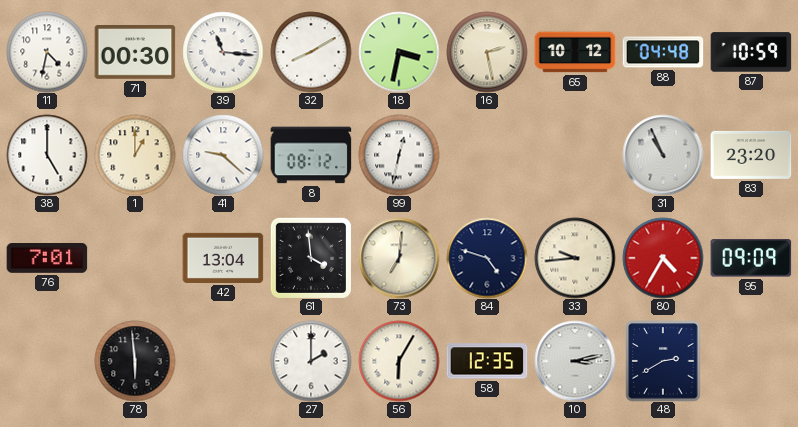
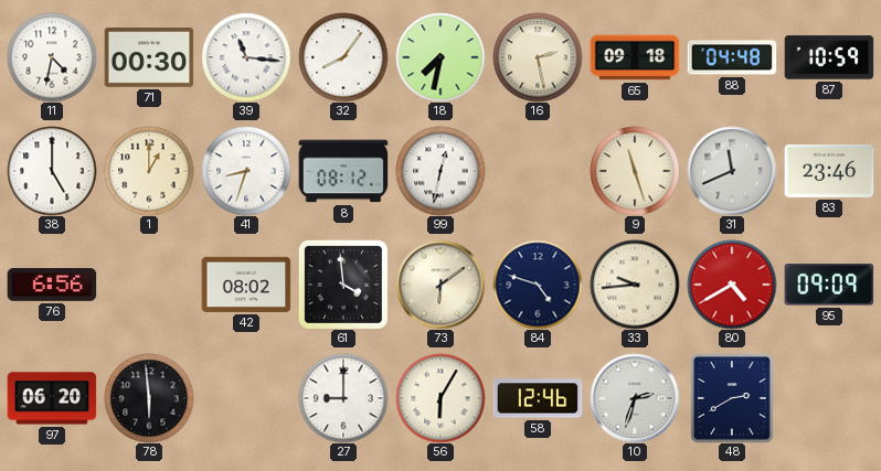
32: 8:10 -> 8:06 (343, 57)
18: 3:32 -> 7:32 (440, 57)
65: 10:12 -> 09:18 (635, 57)
41: 9:22 -> 8:33 (246, 171)
9: none -> 11:27 (635, 171)
31: 10:56 -> 11:41 (732, 171)
83: 23:20 -> 23:46 (829, 171)
76: 7:01 -> 6:56 (52, 286)
42: 13:04 -> 08:02 (246, 285)
73: 7:01 -> 6:09 (440, 285)
80: 4:35 -> 4:40 (732, 285)
97: none -> 06:20 (52, 398)
27: 2:00 -> 9:00 (343, 398)
58: 12:35 -> 12:46 (538, 398)
10: 3:13 -> 2:33 (635, 398)
